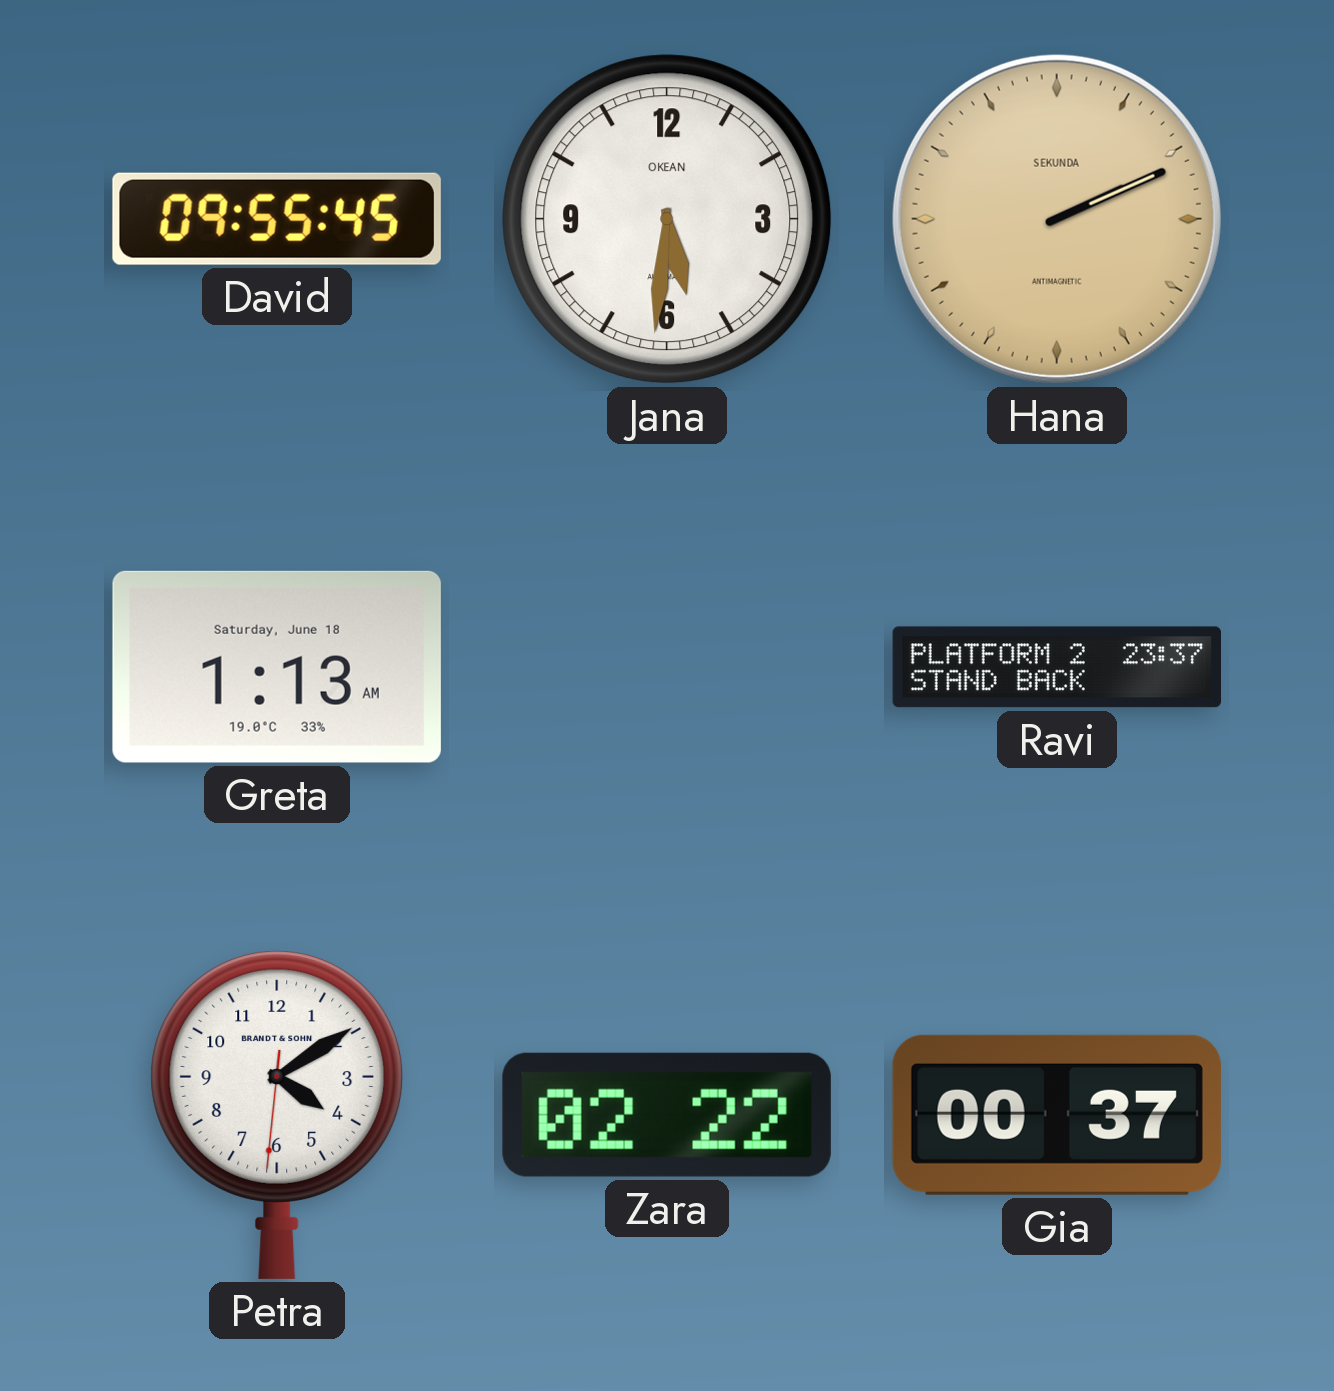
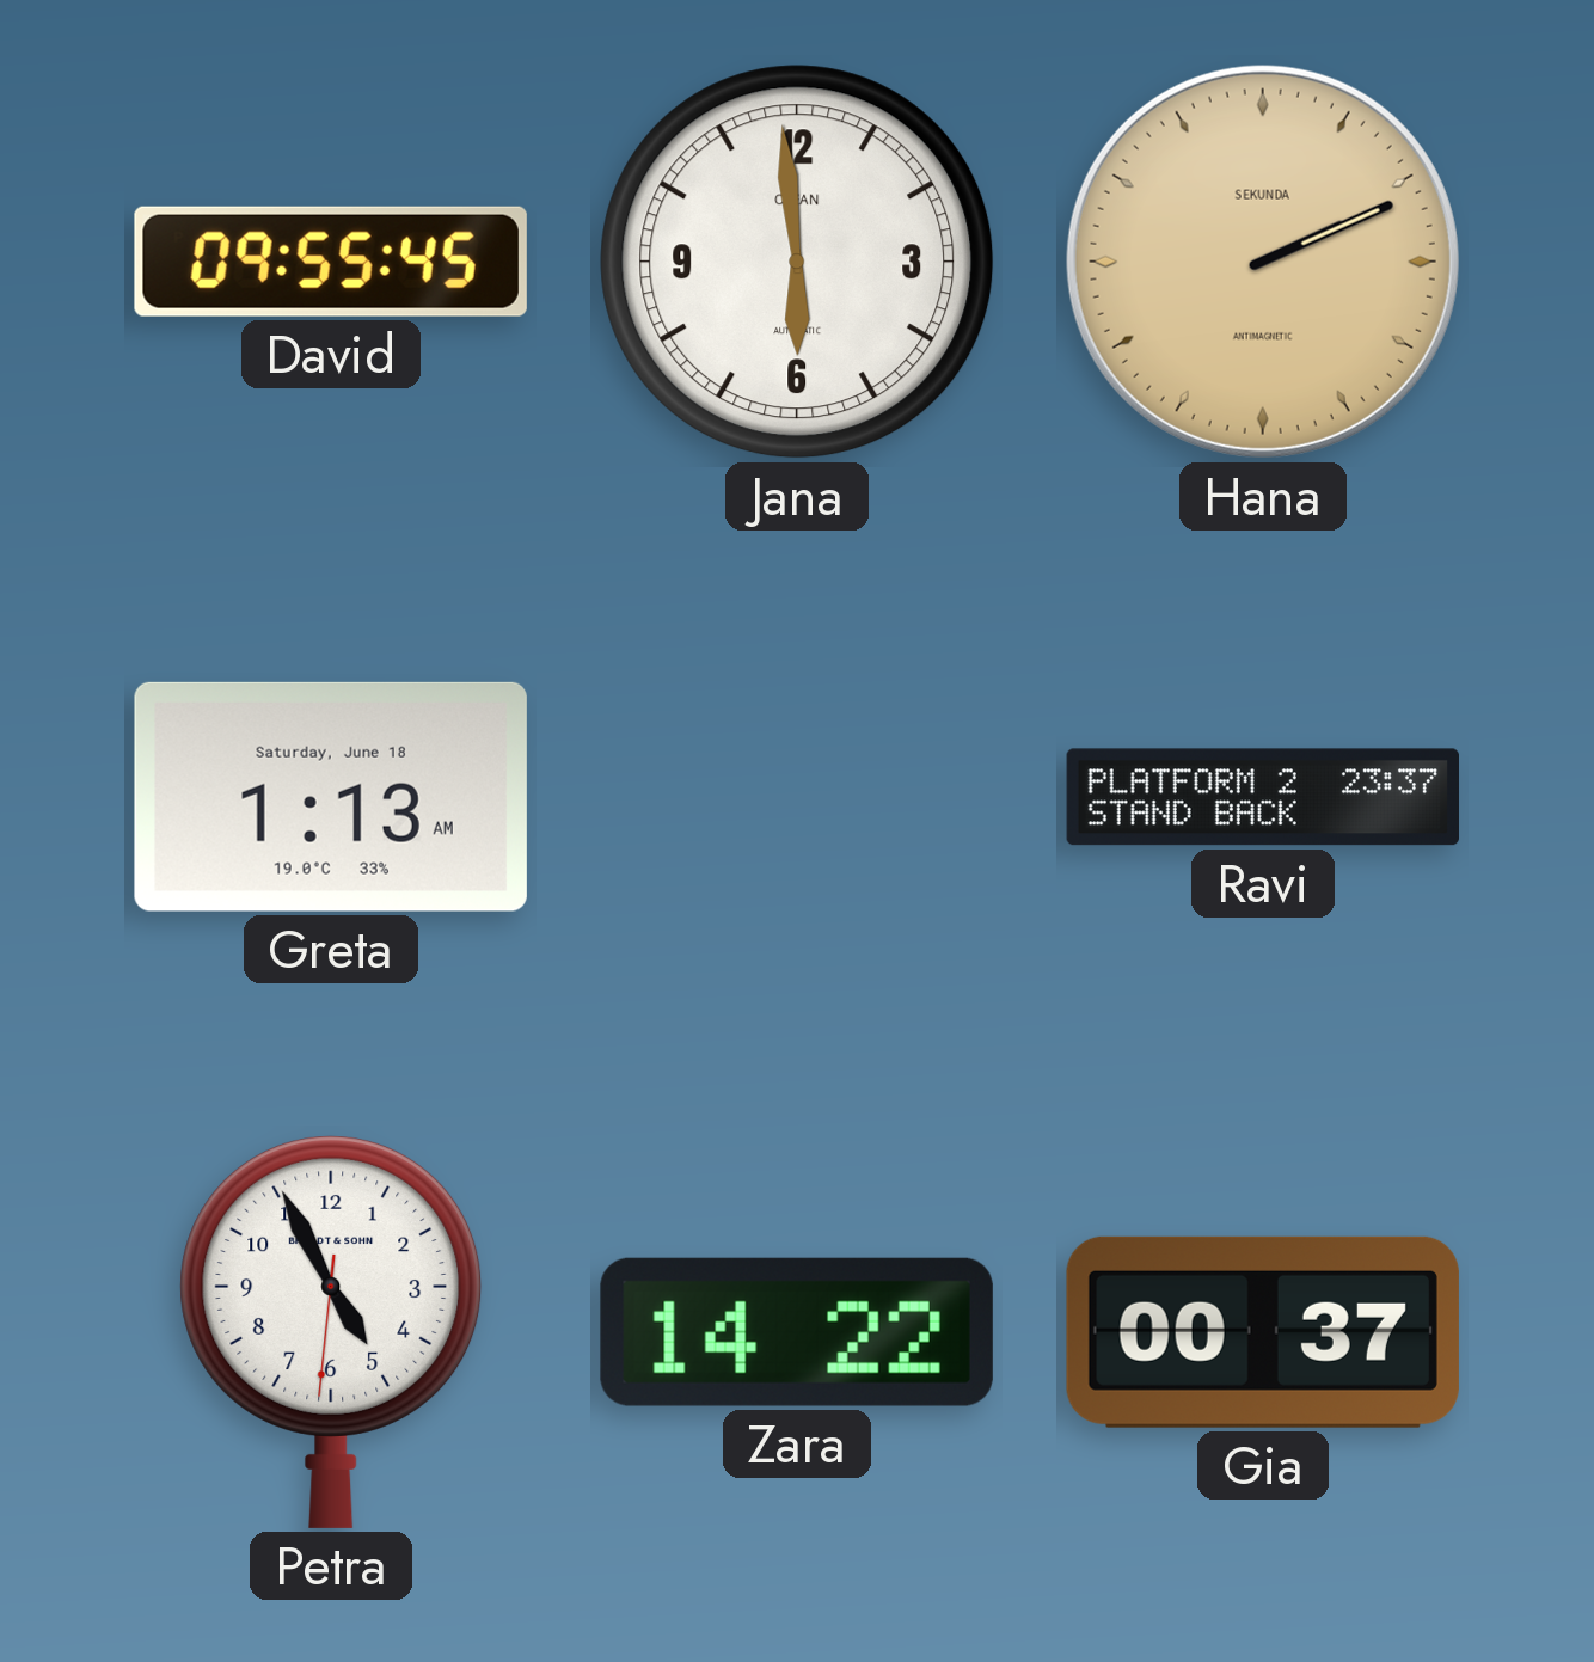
Jana: 5:31 -> 5:59 (797, 262)
Petra: 4:09 -> 4:55 (331, 1332)
Zara: 02:22 -> 14:22 (797, 1332)
